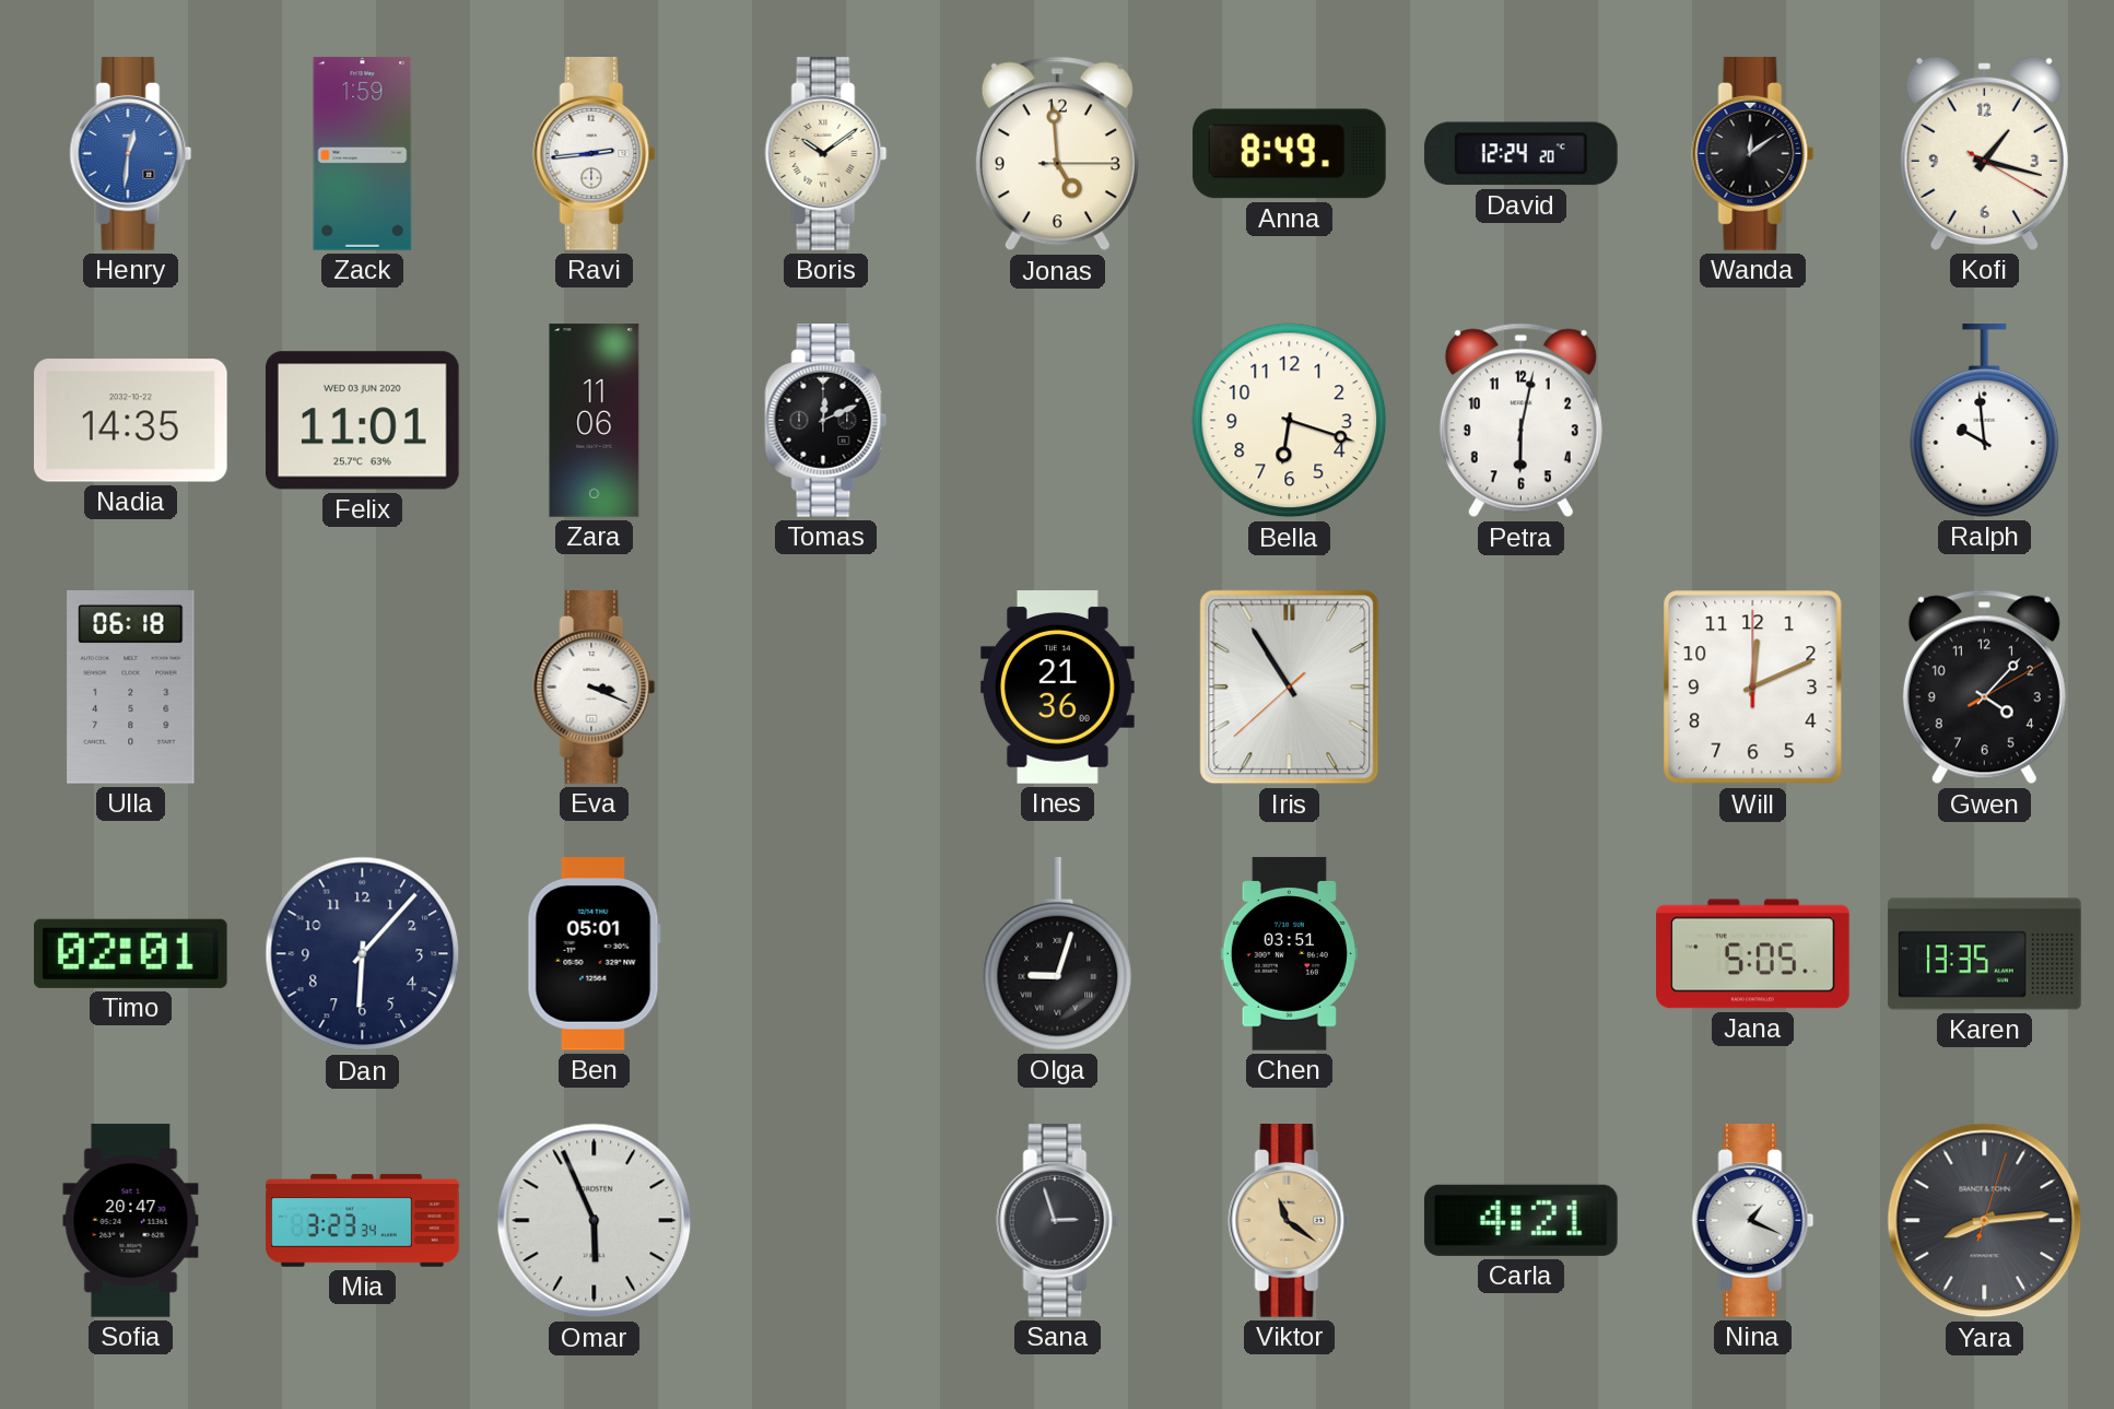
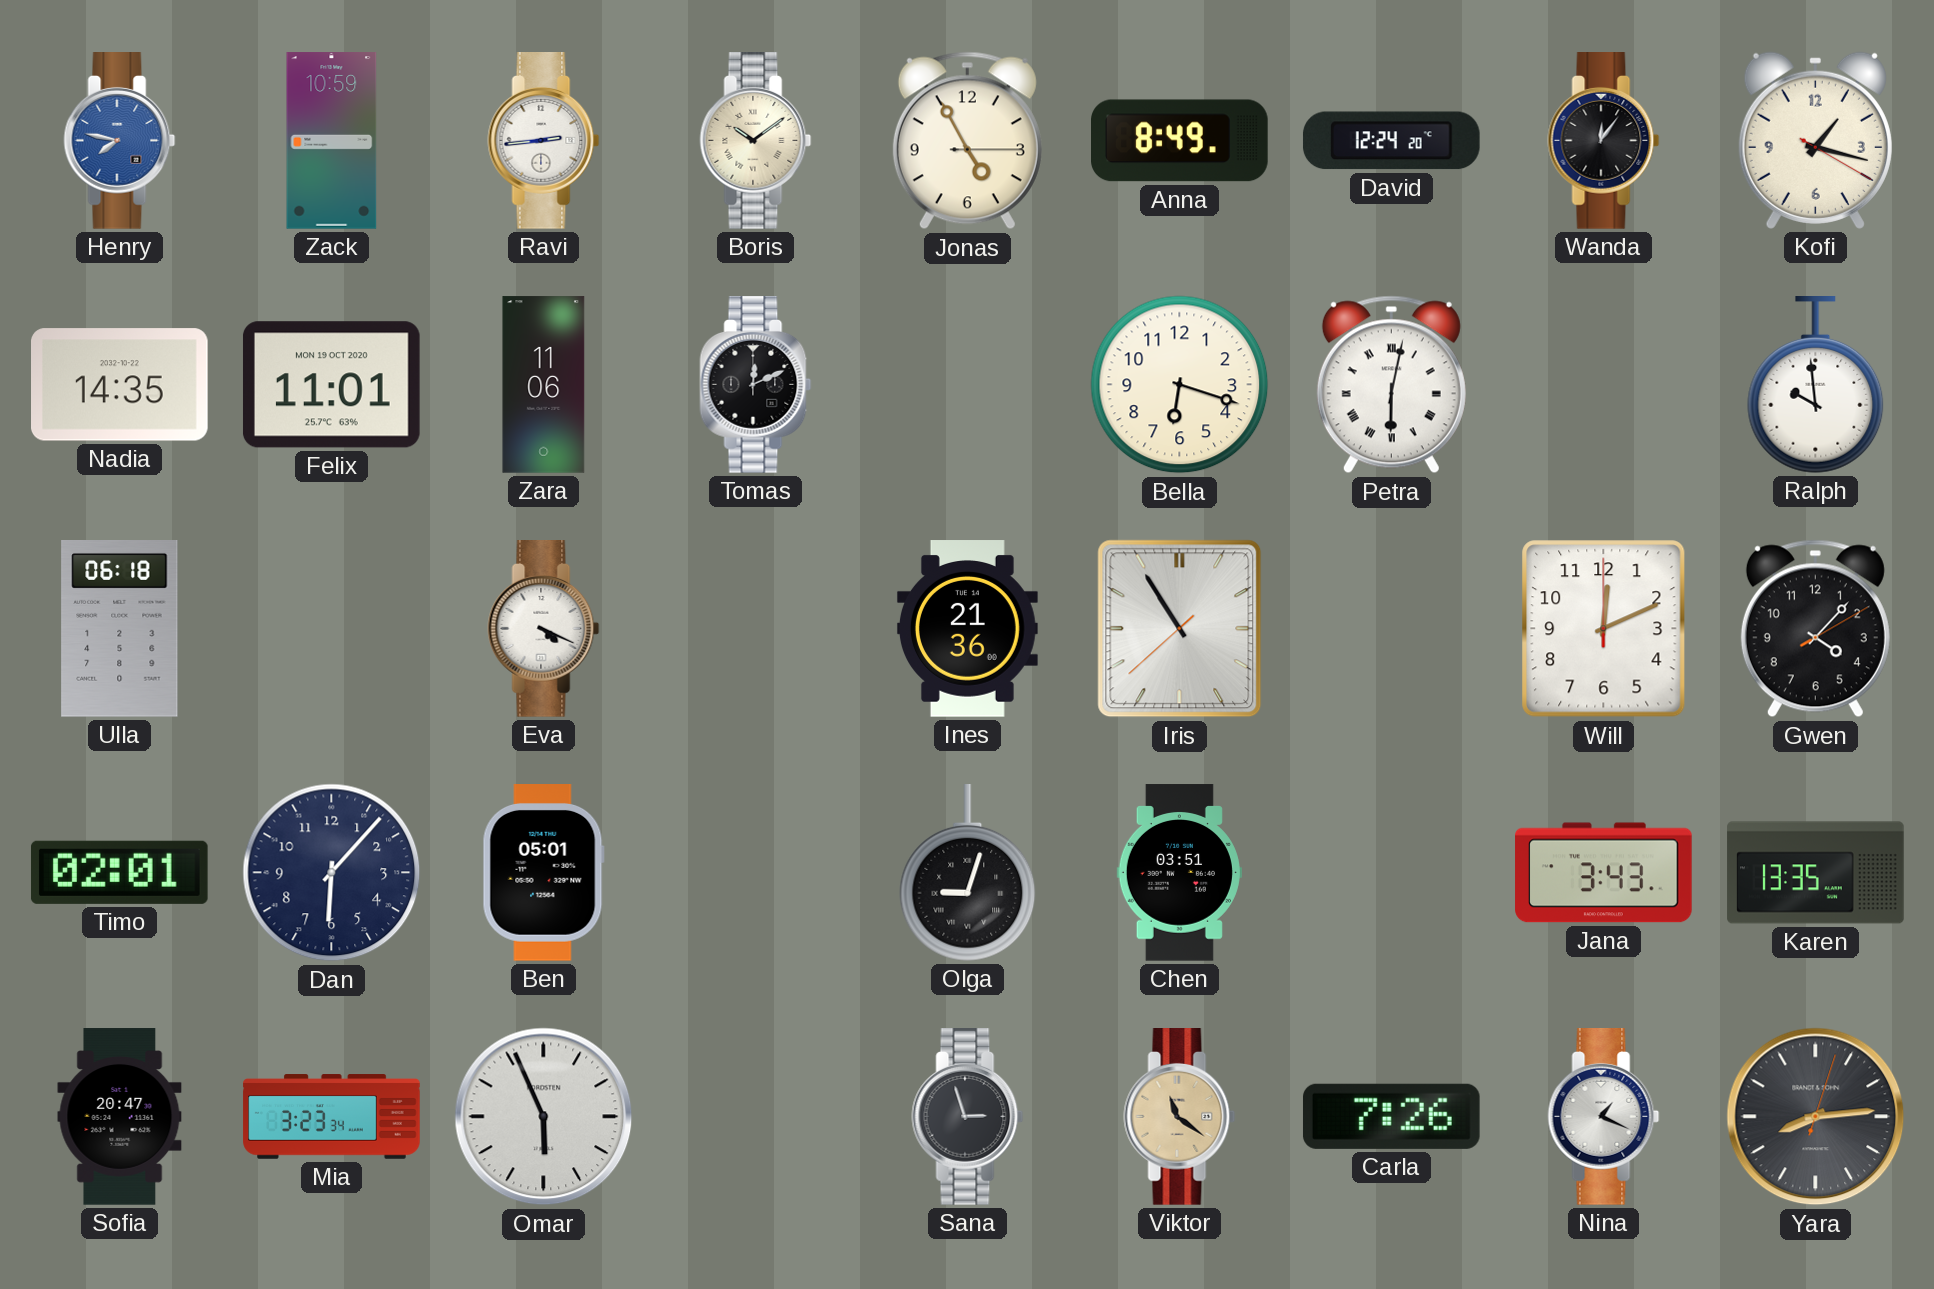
Henry: 12:31 -> 7:47 (120, 141)
Zack: 1:59 -> 10:59 (332, 141)
Jonas: 4:59 -> 4:55 (967, 141)
Wanda: 12:09 -> 12:06 (1604, 141)
Felix date: WED 03 JUN 2020 -> MON 19 OCT 2020 (331, 385)
Petra numerals: Arabic -> Roman (1391, 385)
Eva: 3:19 -> 4:19 (544, 629)
Jana: 5:05 -> 3:43 (1604, 873)
Carla: 4:21 -> 7:26 (1391, 1116)
